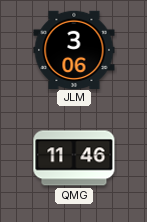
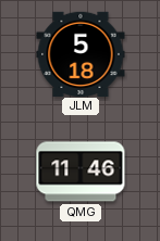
JLM: 3:06 -> 5:18 (81, 53)
